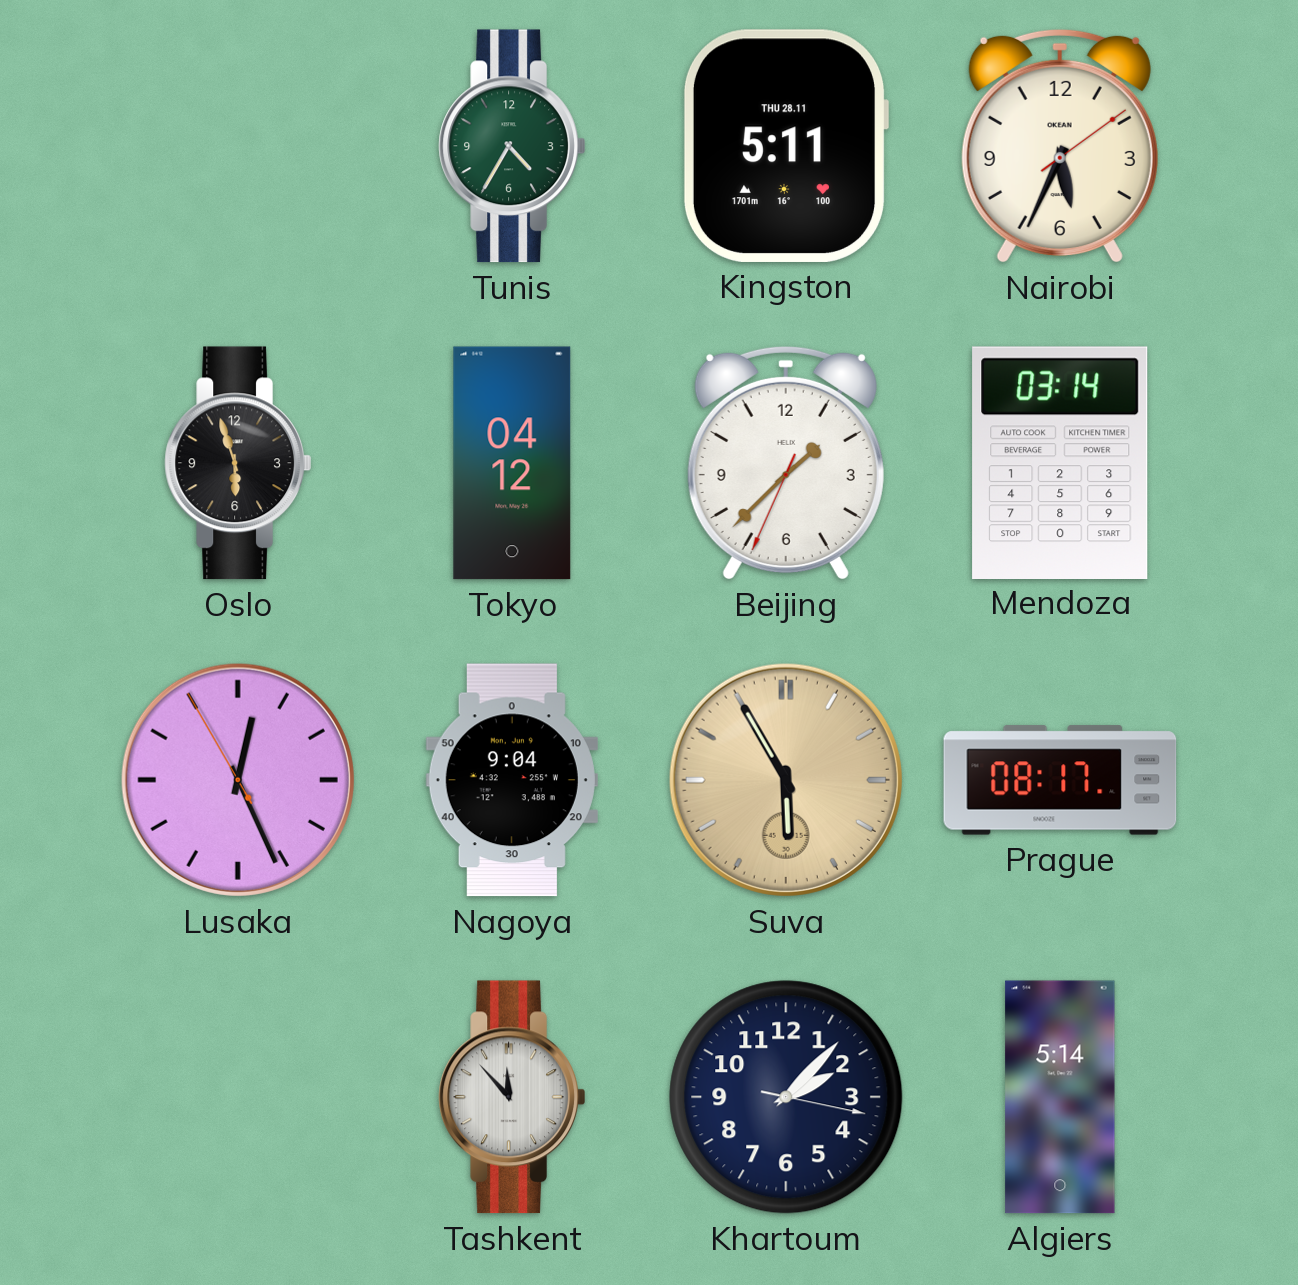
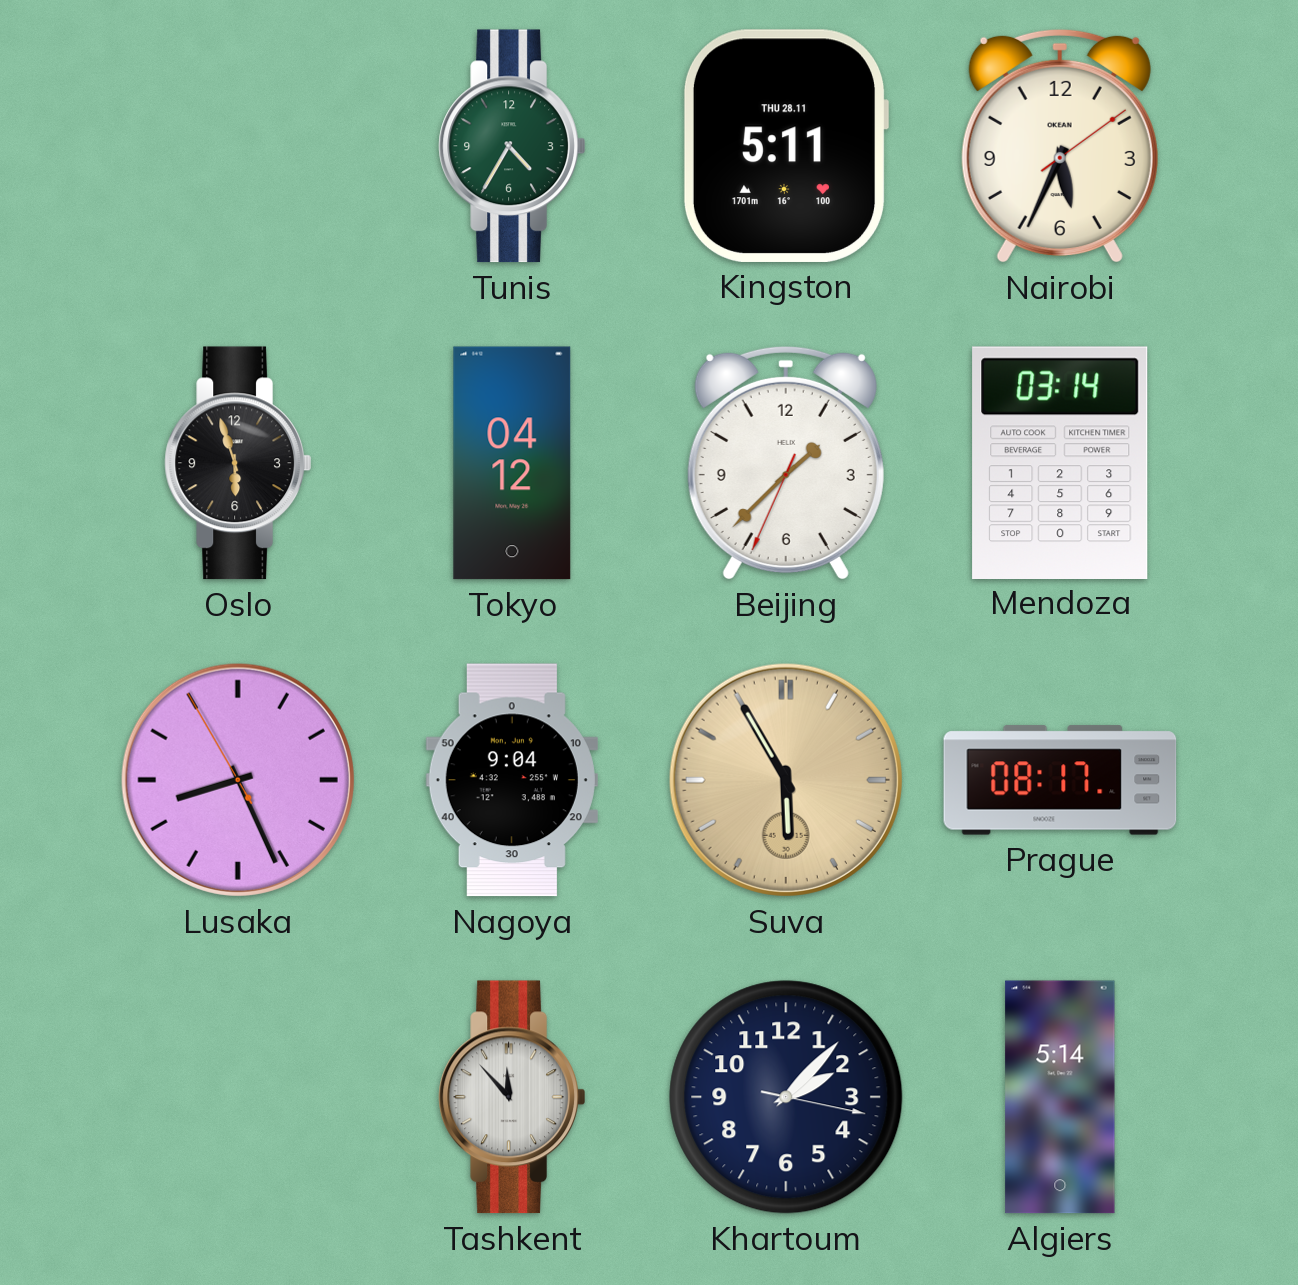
Lusaka: 12:25 -> 8:25 (238, 780)
